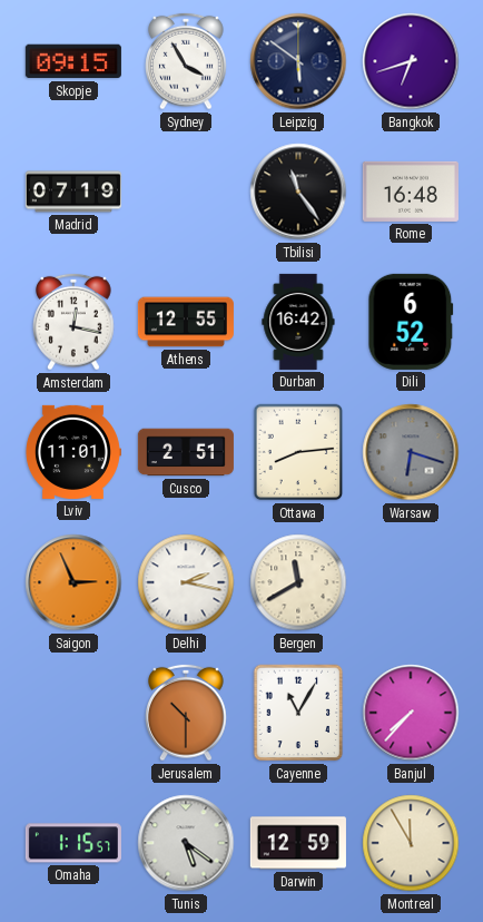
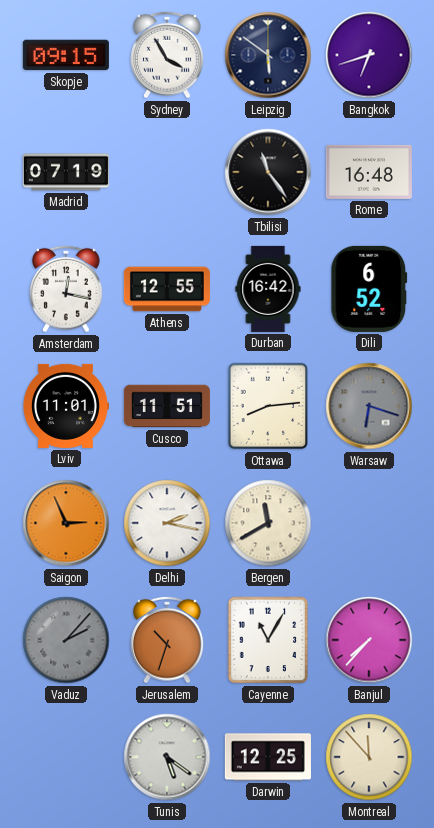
Cusco: 2:51 -> 11:51 (167, 406)
Vaduz: none -> 2:07 (66, 640)
Jerusalem: 10:30 -> 10:33 (167, 640)
Omaha: 1:15 -> none (73, 843)
Darwin: 12:59 -> 12:25 (268, 757)
Montreal: 11:55 -> 11:53 (369, 757)
